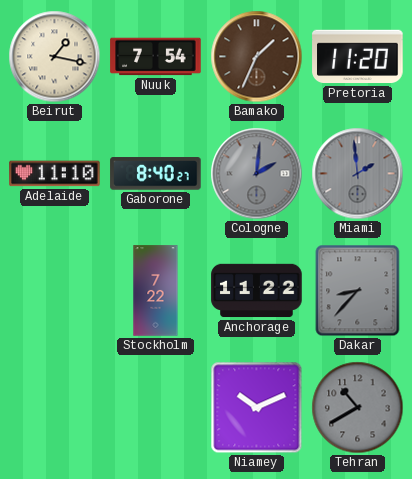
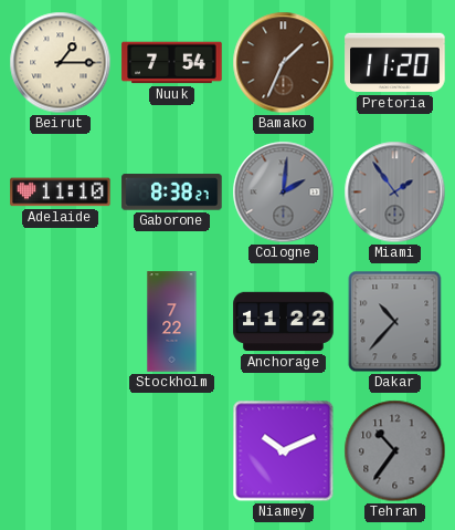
Beirut: 1:17 -> 1:15 (61, 63)
Gaborone: 8:40 -> 8:38 (172, 193)
Miami: 1:59 -> 1:54 (395, 193)
Dakar: 8:37 -> 10:37 (395, 322)
Tehran: 10:40 -> 10:36 (395, 451)
